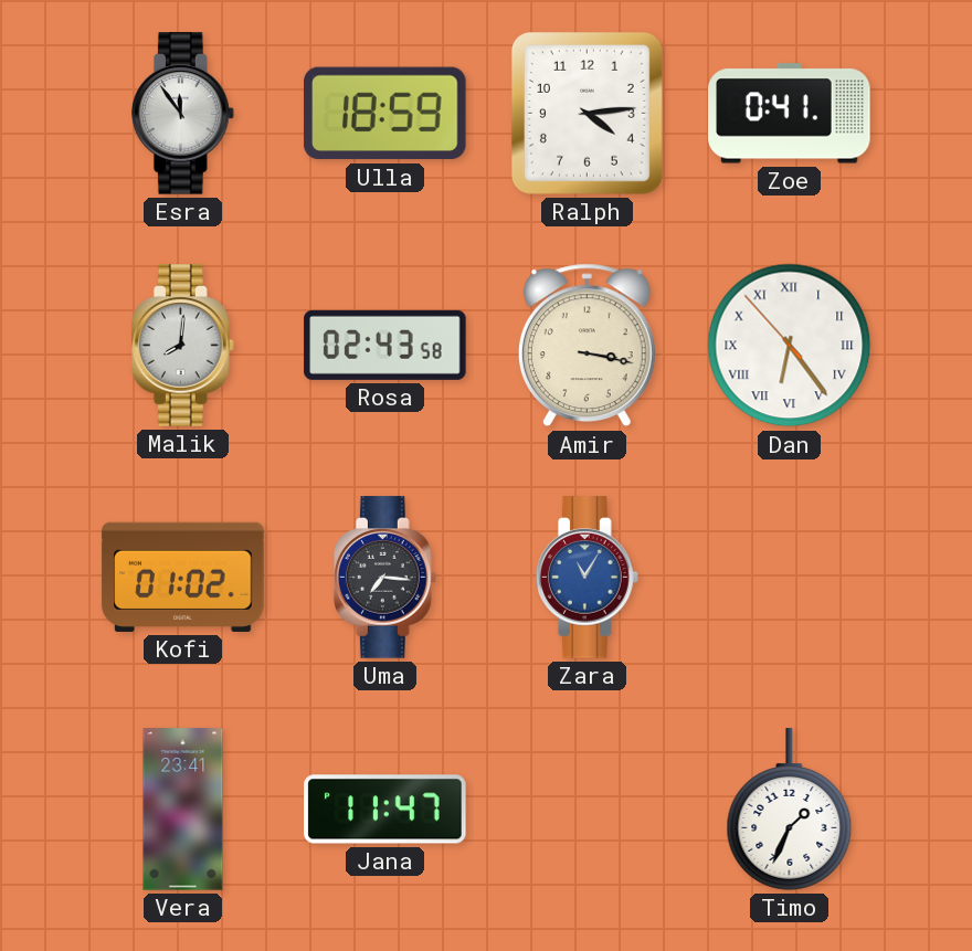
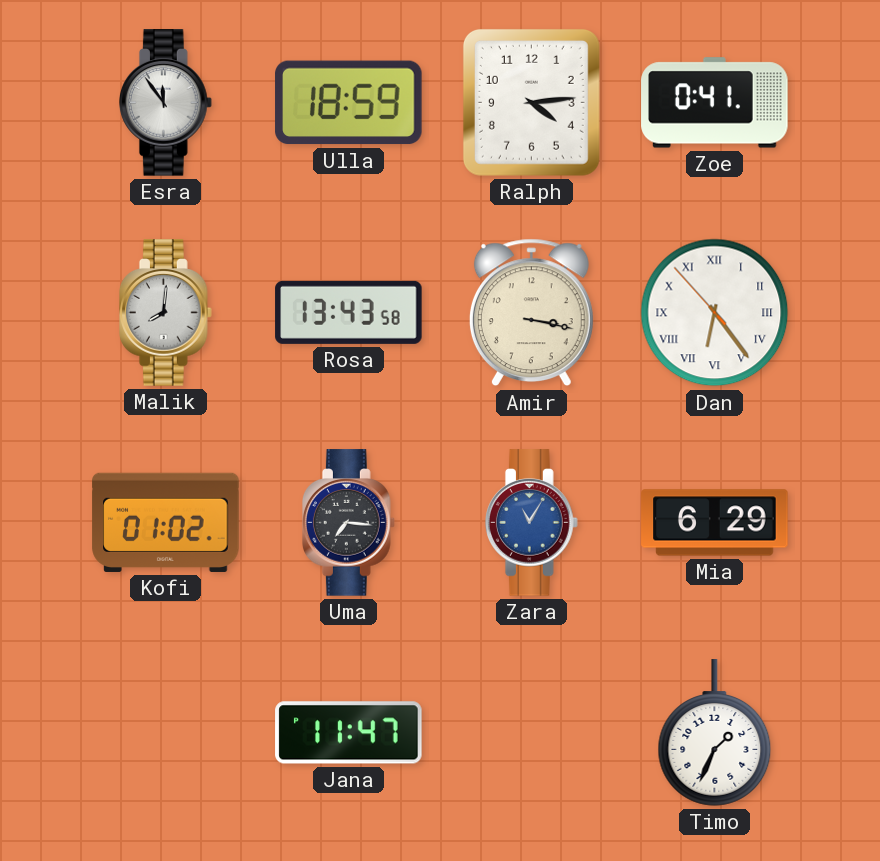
Rosa: 02:43 -> 13:43 (349, 312)
Mia: none -> 6:29 (715, 523)
Vera: 23:41 -> none (183, 810)
